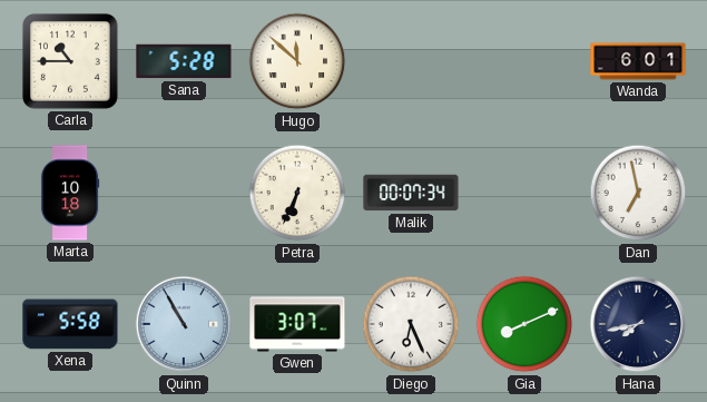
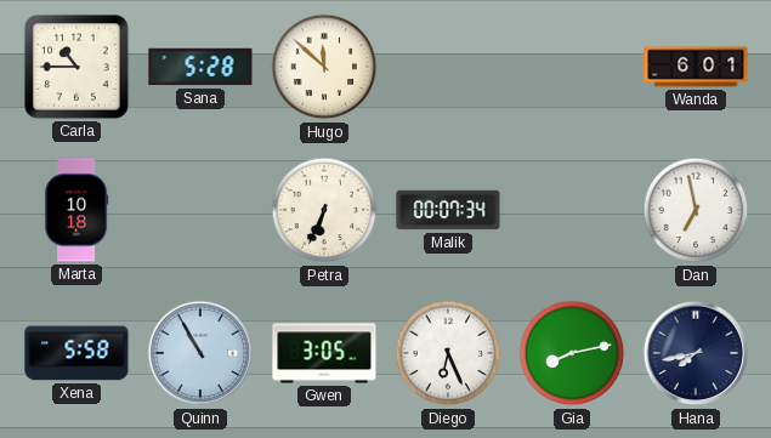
Gwen: 3:07 -> 3:05 (324, 353)
Gia: 8:11 -> 8:13 (572, 353)
